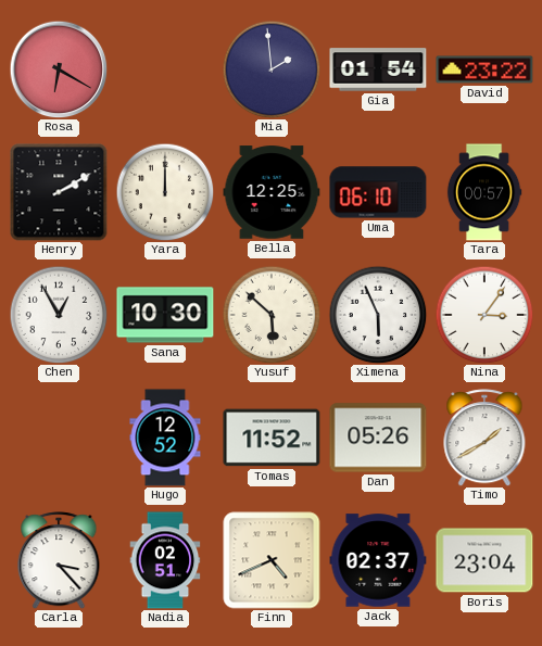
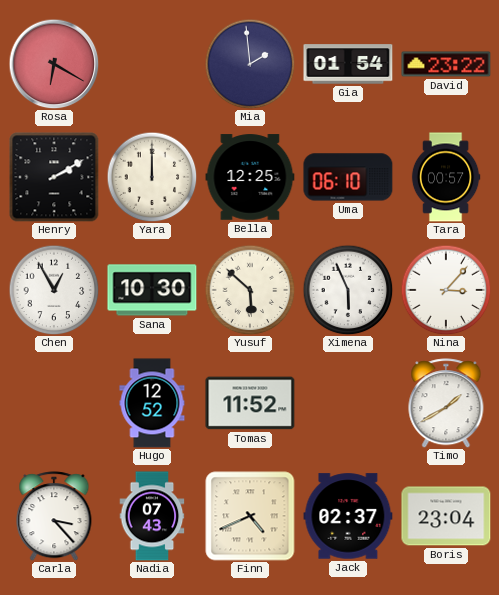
Nina: 3:06 -> 3:07 (446, 290)
Dan: 05:26 -> none (378, 438)
Nadia: 02:51 -> 07:43 (152, 516)
